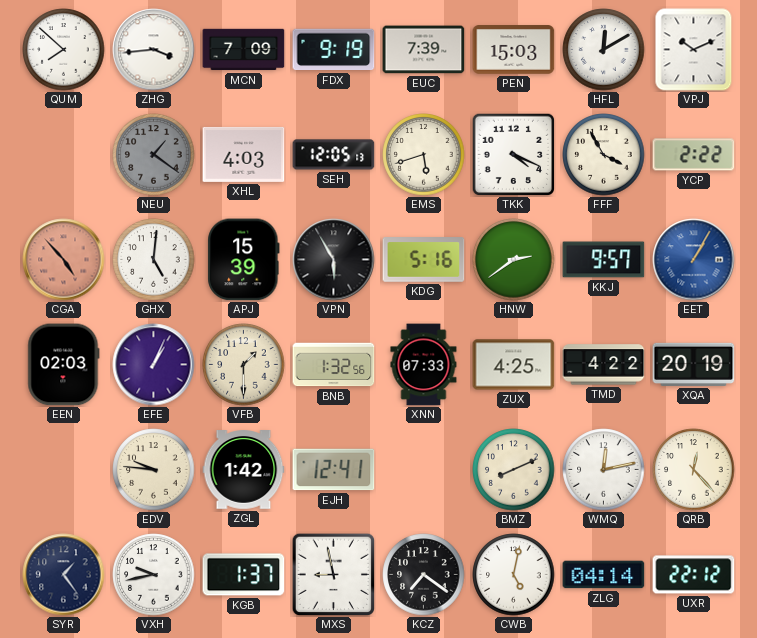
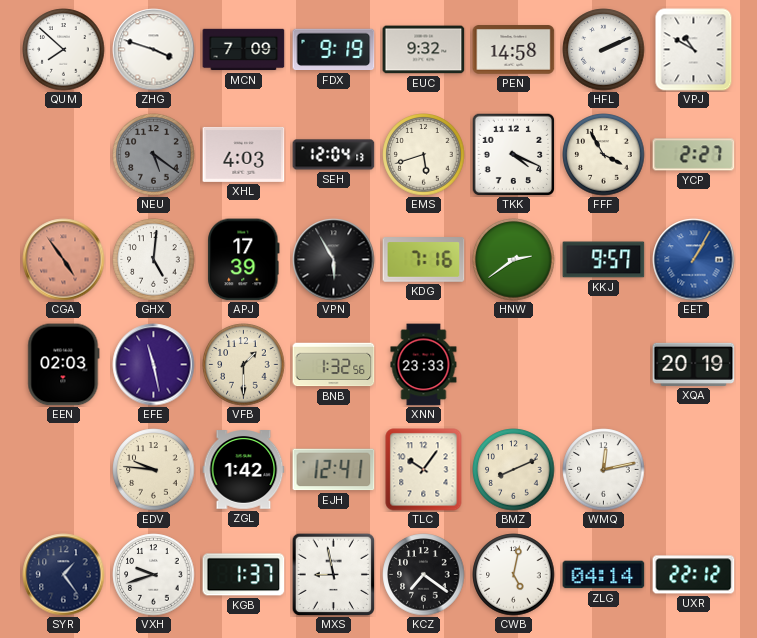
ZHG: 3:44 -> 3:48 (154, 50)
EUC: 7:39 -> 9:32 (424, 50)
PEN: 15:03 -> 14:58 (514, 50)
HFL: 12:10 -> 2:11 (604, 50)
VPJ: 10:11 -> 10:50 (694, 50)
NEU: 1:21 -> 5:21 (154, 155)
SEH: 12:05 -> 12:04 (334, 155)
YCP: 2:22 -> 2:27 (694, 155)
CGA: 4:53 -> 4:54 (64, 260)
APJ: 15:39 -> 17:39 (244, 260)
KDG: 5:16 -> 7:16 (424, 260)
EFE: 1:04 -> 11:28 (154, 365)
XNN: 07:33 -> 23:33 (424, 365)
ZUX: 4:25 -> none (514, 365)
TMD: 4:22 -> none (604, 365)
TLC: none -> 10:06 (424, 470)
QRB: 12:23 -> none (694, 470)
VXH: 9:43 -> 9:42 (154, 575)
